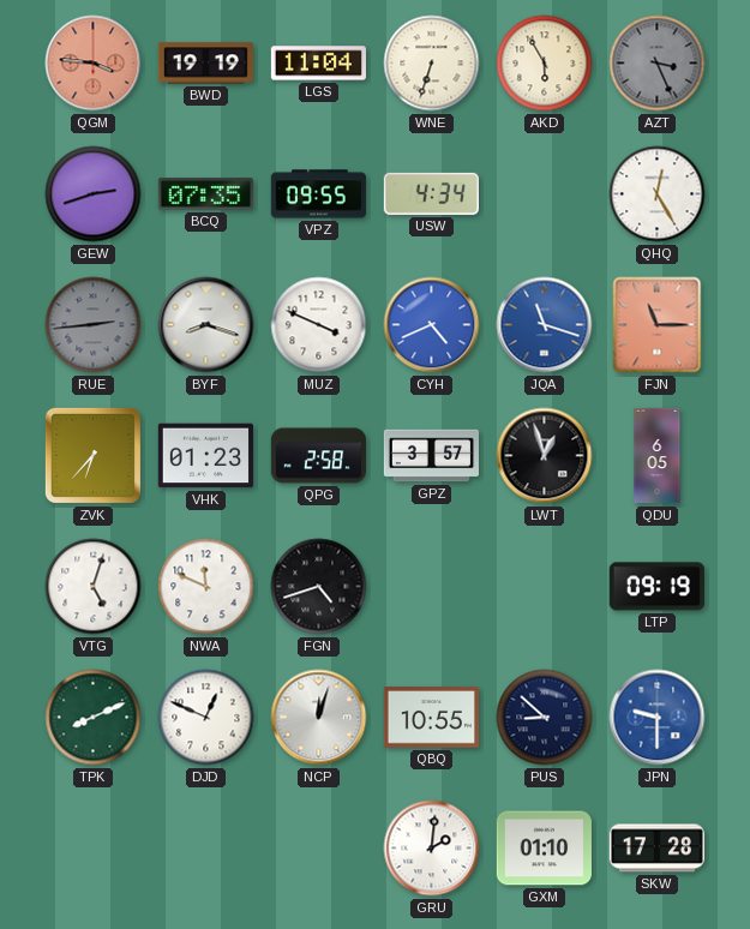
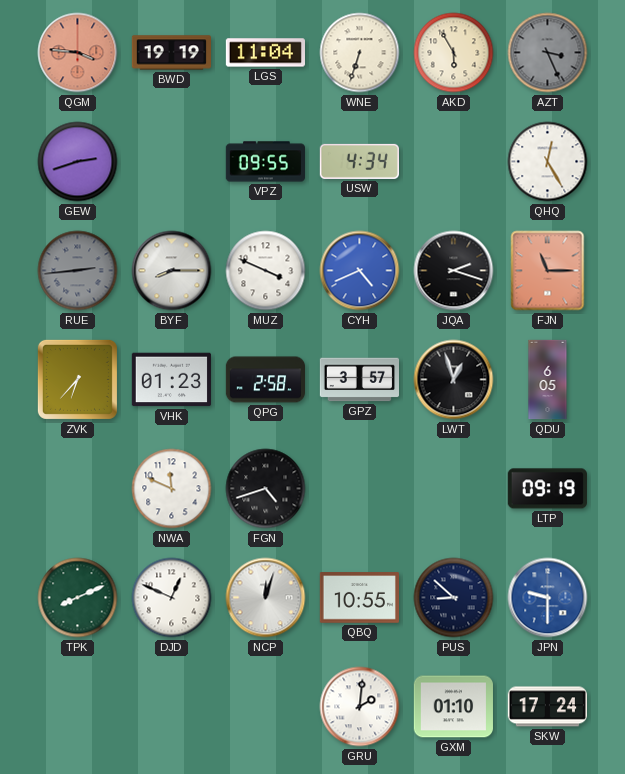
BCQ: 07:35 -> none (205, 194)
BYF: 8:18 -> 8:15 (172, 271)
JQA: 11:18 -> 2:18 (454, 271)
JQA dial: blue -> black (454, 271)
VTG: 5:03 -> none (94, 587)
SKW: 17:28 -> 17:24 (547, 707)
